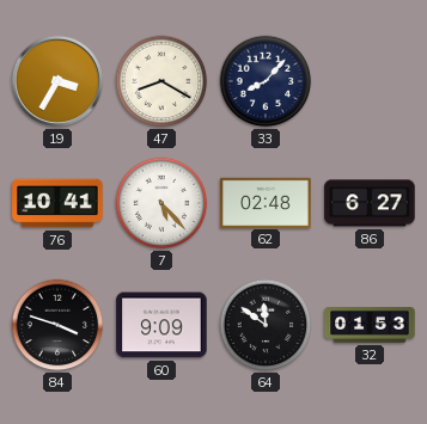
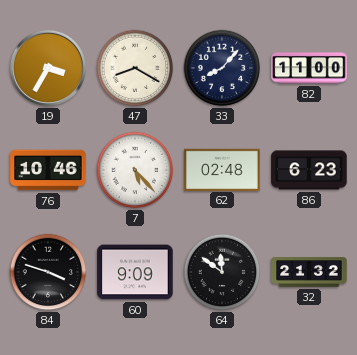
82: none -> 11:00 (309, 68)
76: 10:41 -> 10:46 (48, 170)
86: 6:27 -> 6:23 (309, 170)
32: 01:53 -> 21:32 (309, 272)
